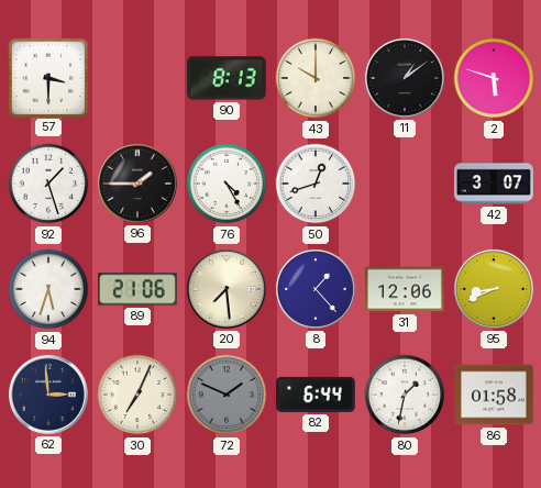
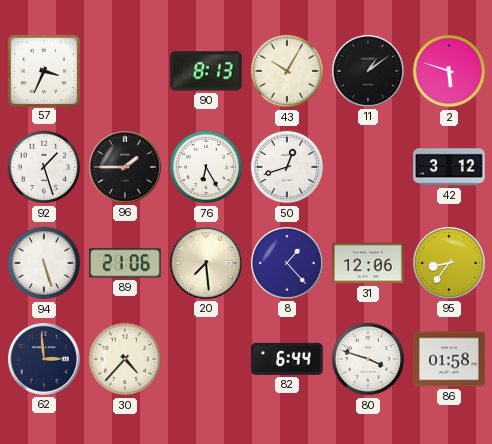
57: 3:30 -> 3:34 (43, 70)
43: 10:00 -> 10:05 (287, 71)
76: 4:25 -> 6:25 (206, 167)
42: 3:07 -> 3:12 (450, 167)
94: 5:33 -> 5:27 (44, 263)
95: 8:41 -> 8:36 (449, 263)
30: 7:04 -> 4:37 (125, 359)
72: 1:49 -> none (227, 395)
80: 1:32 -> 3:48 (368, 359)
